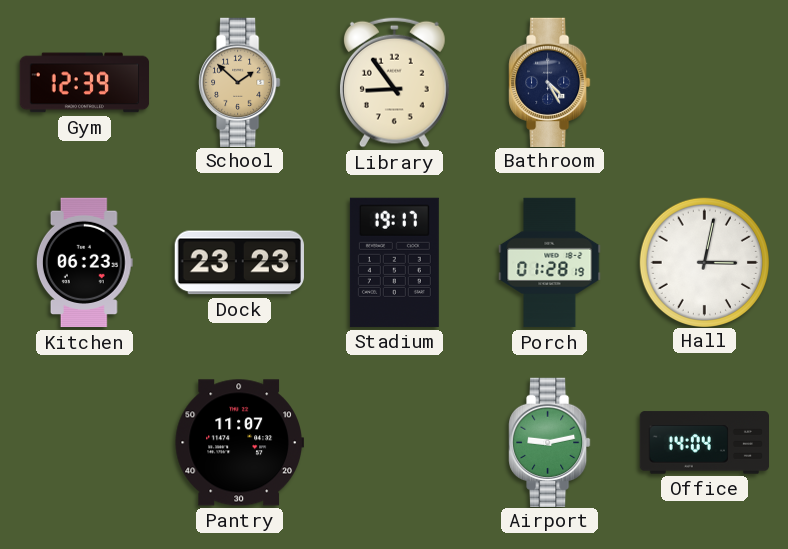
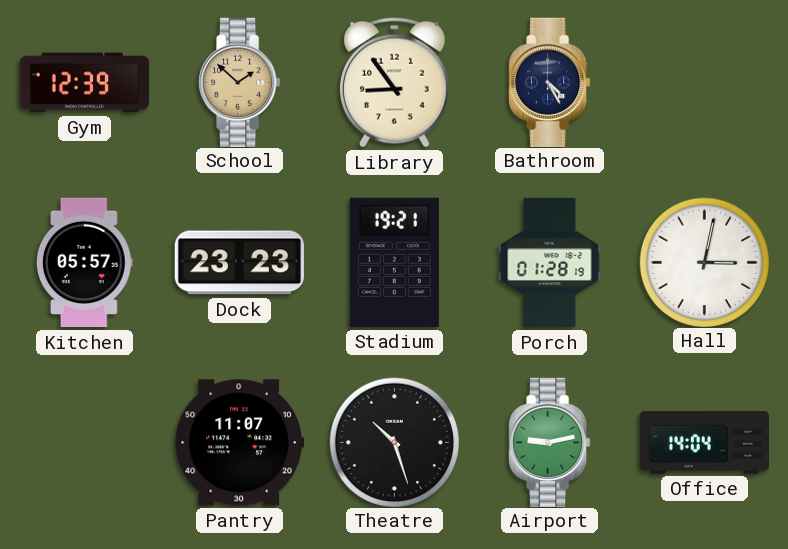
Kitchen: 06:23 -> 05:57 (84, 263)
Stadium: 19:17 -> 19:21 (394, 262)
Theatre: none -> 10:27 (394, 442)
